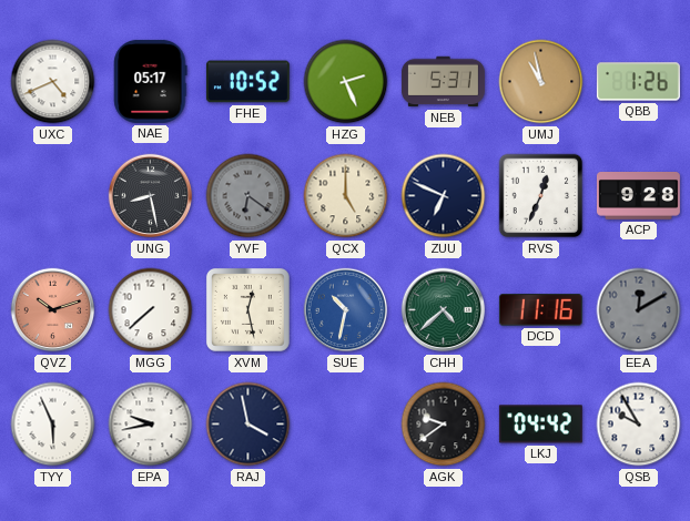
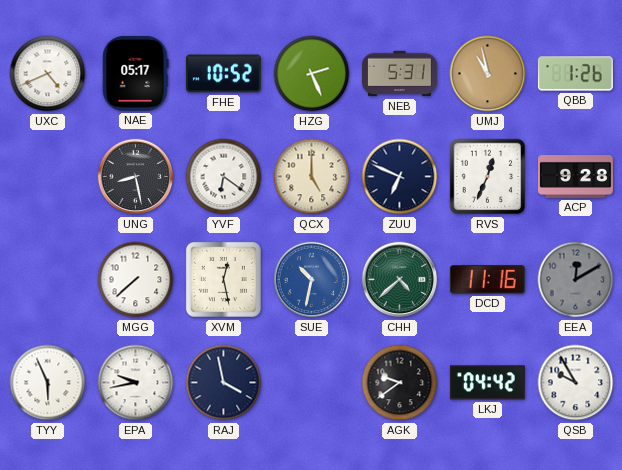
YVF dial: grey -> white (224, 177)
QVZ: 10:12 -> none (53, 310)
